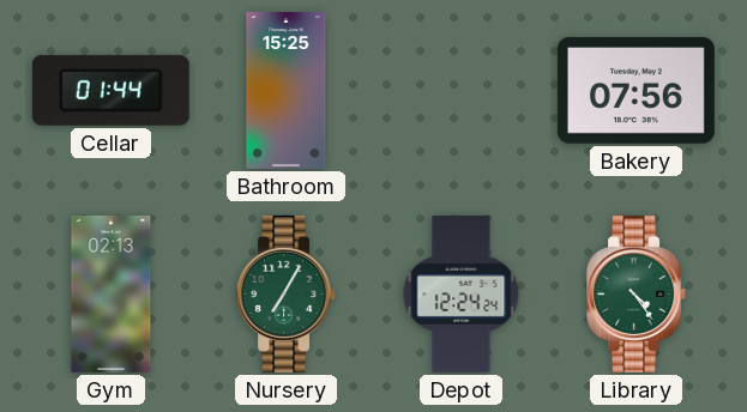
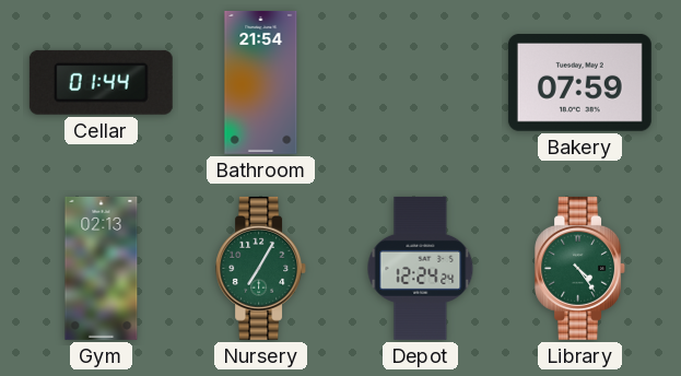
Bathroom: 15:25 -> 21:54 (261, 82)
Bakery: 07:56 -> 07:59 (579, 83)
